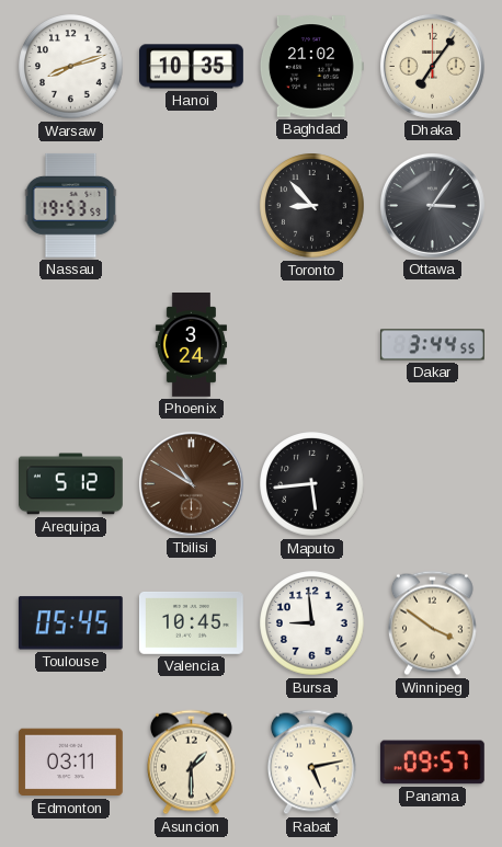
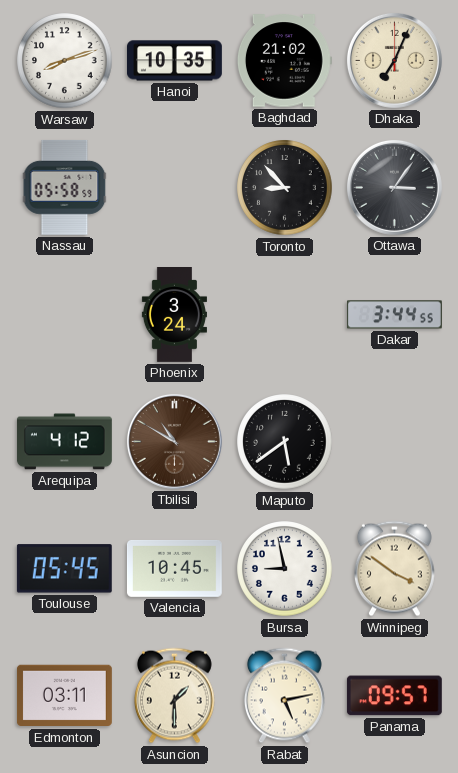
Dhaka: 7:06 -> 7:04 (394, 60)
Nassau: 19:53 -> 05:58 (65, 187)
Arequipa: 5:12 -> 4:12 (64, 442)
Maputo: 5:44 -> 5:39 (285, 442)
Bursa: 8:59 -> 8:58 (285, 569)
